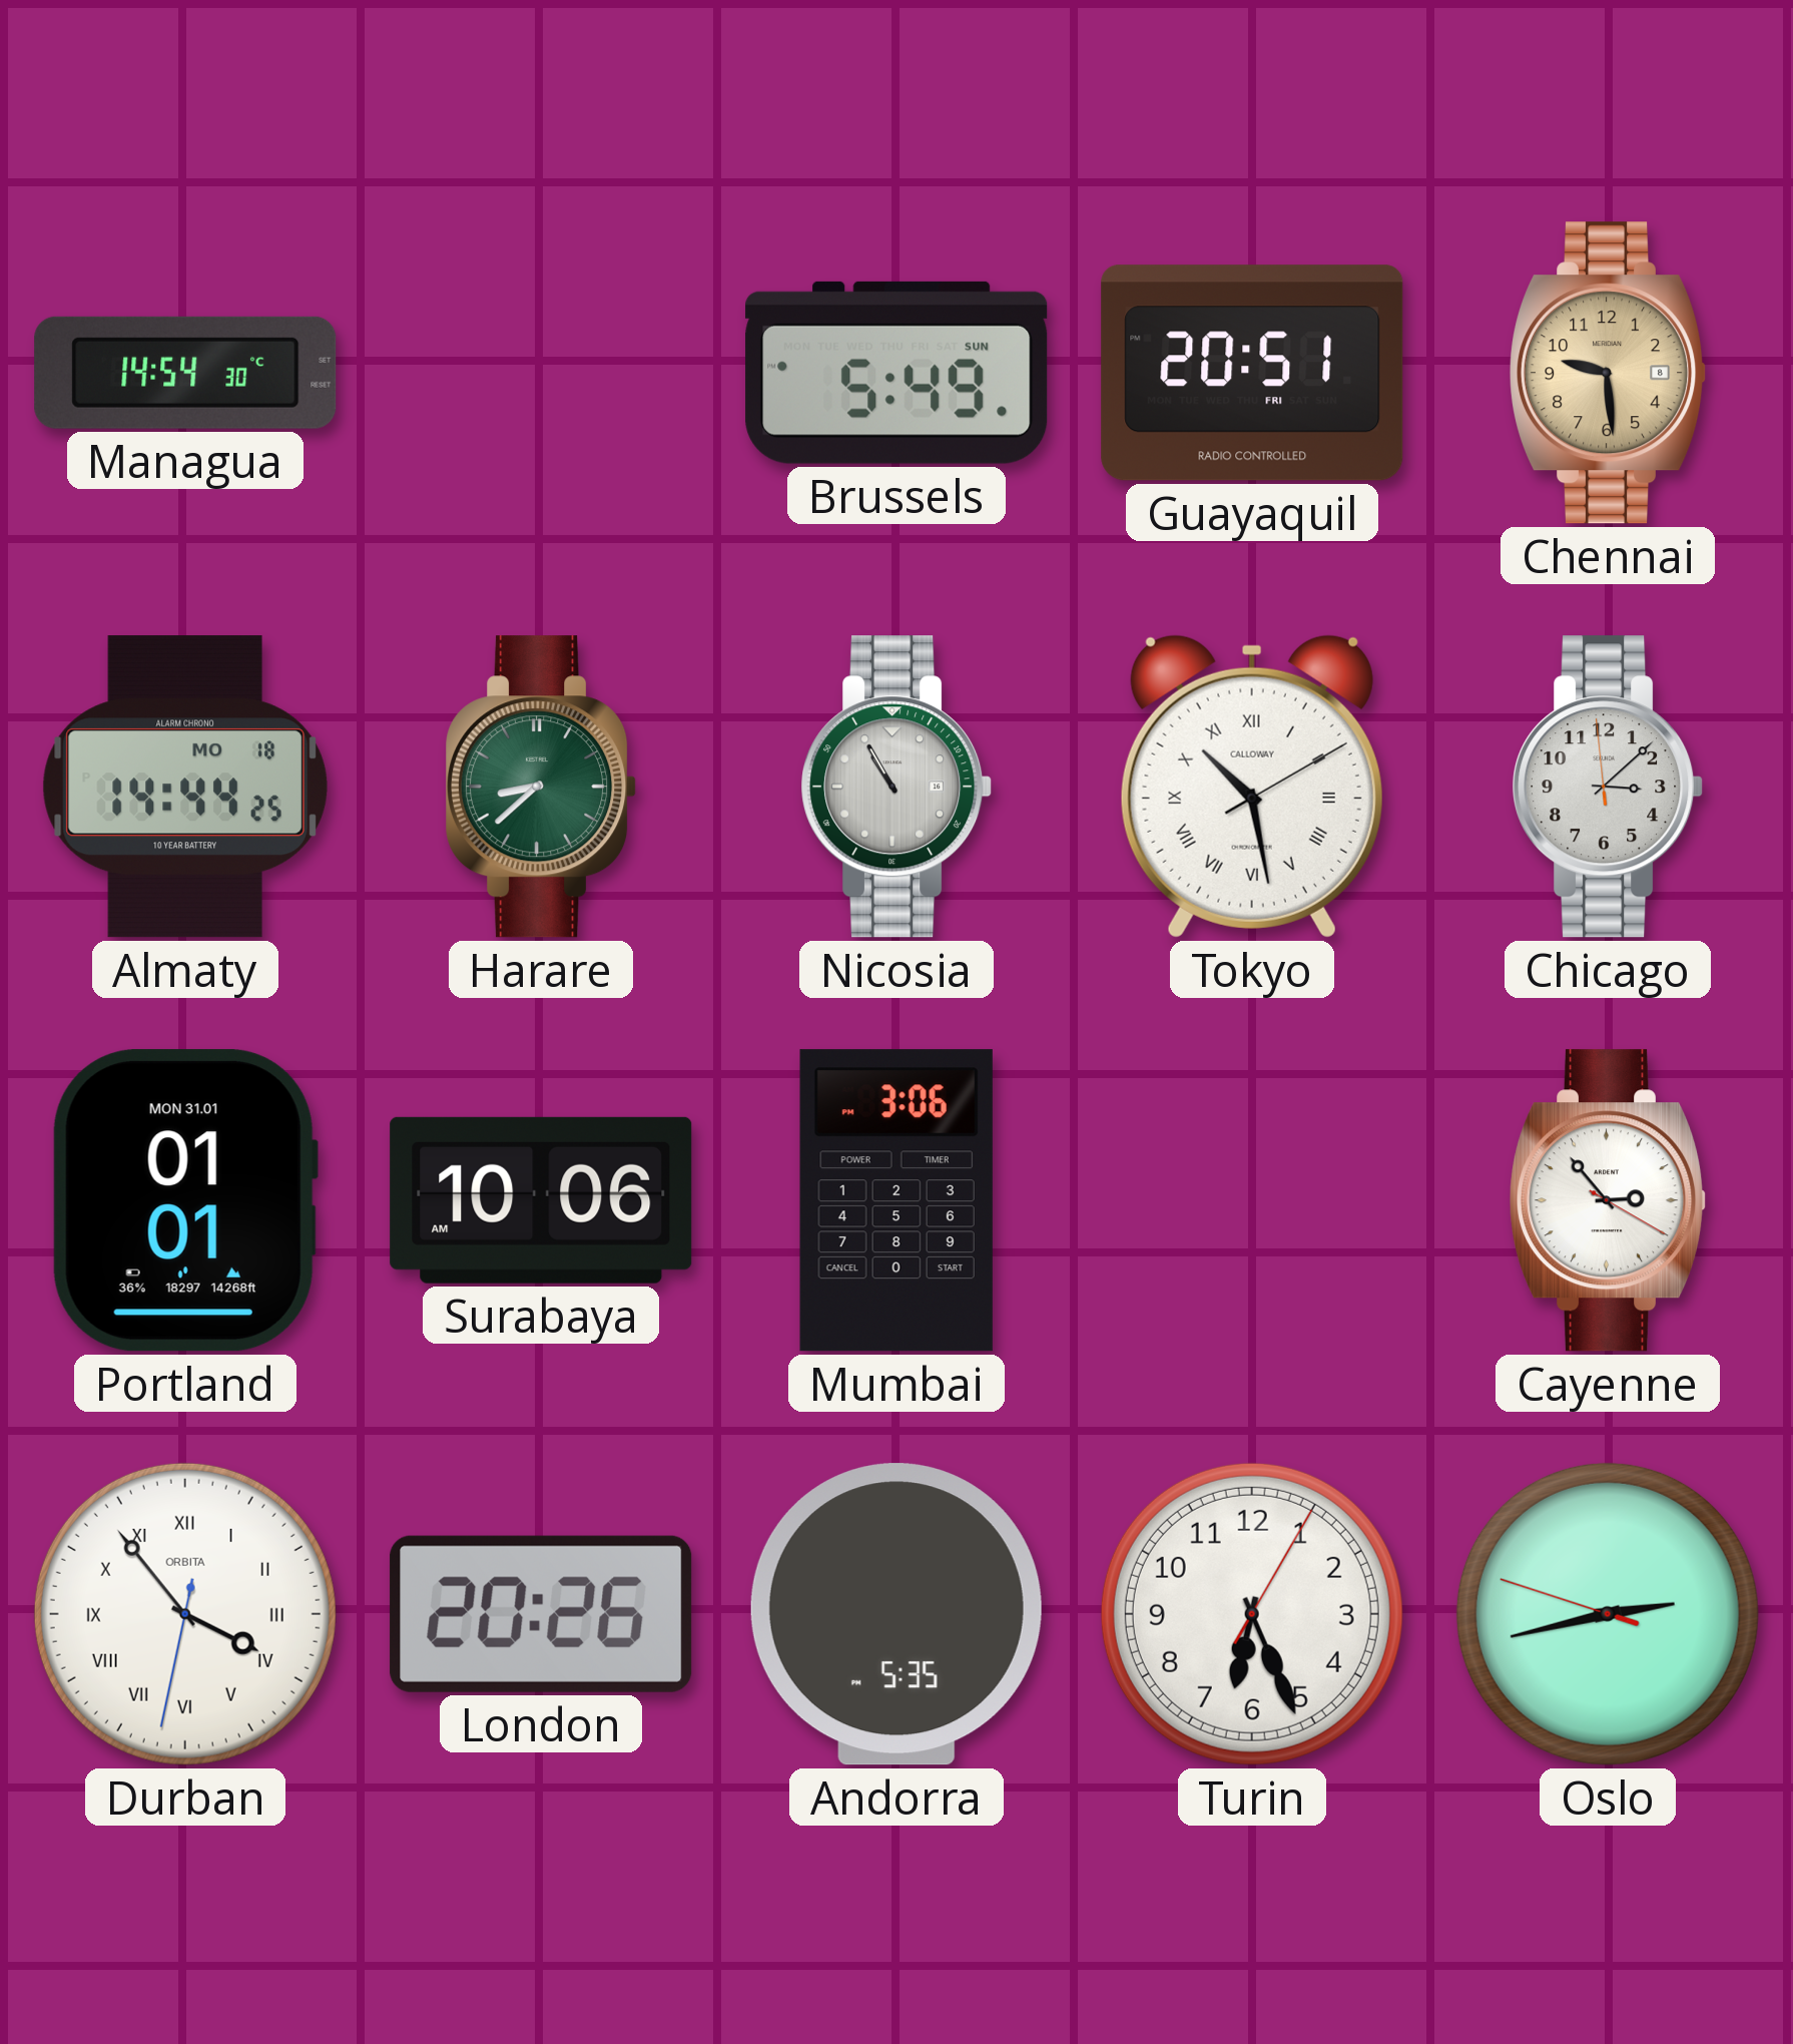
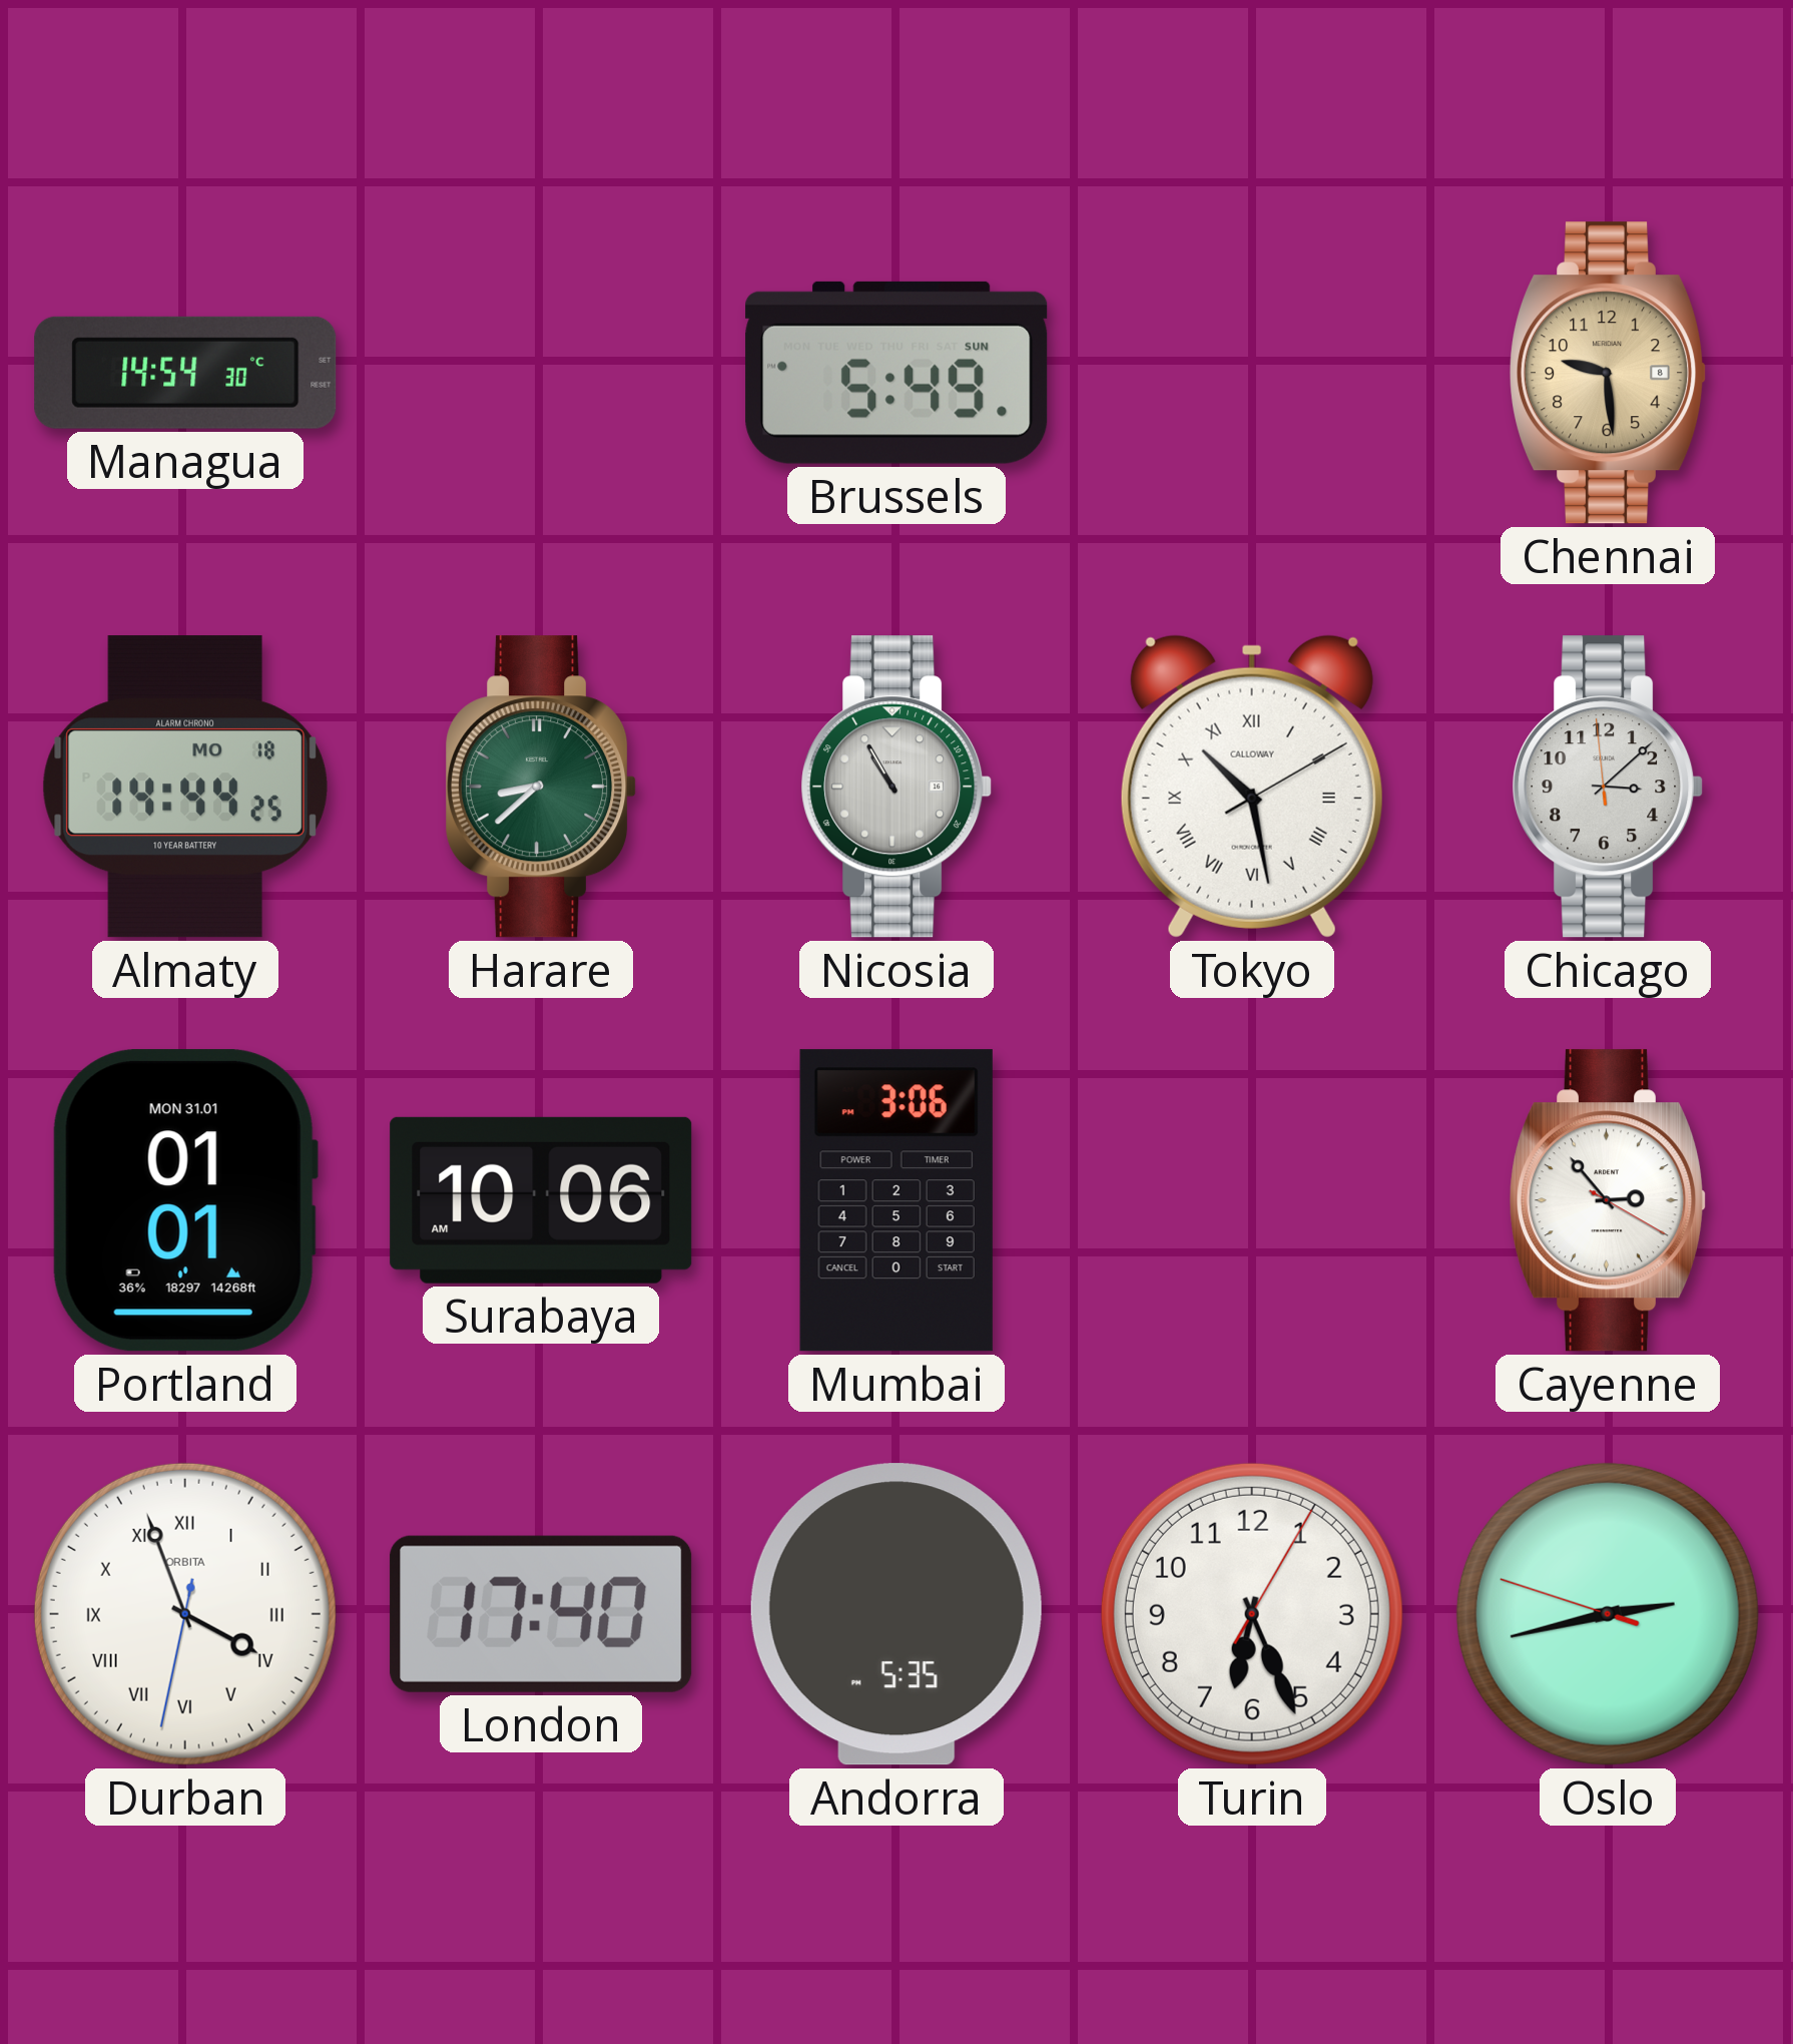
Guayaquil: 20:51 -> none (1252, 373)
Durban: 3:53 -> 3:56 (185, 1614)
London: 20:26 -> 17:40 (541, 1614)
